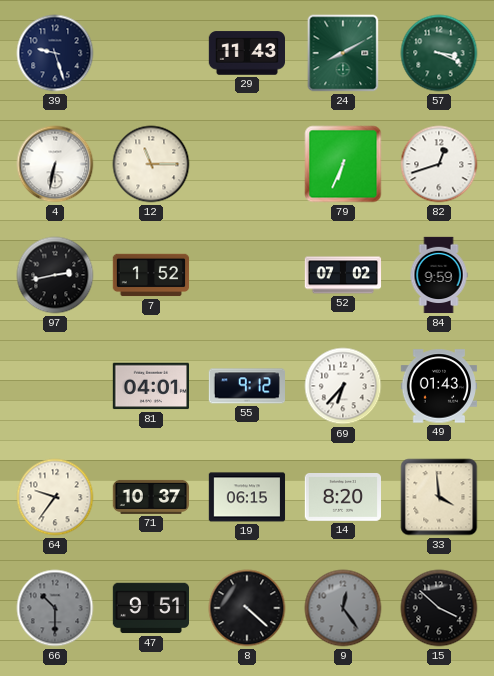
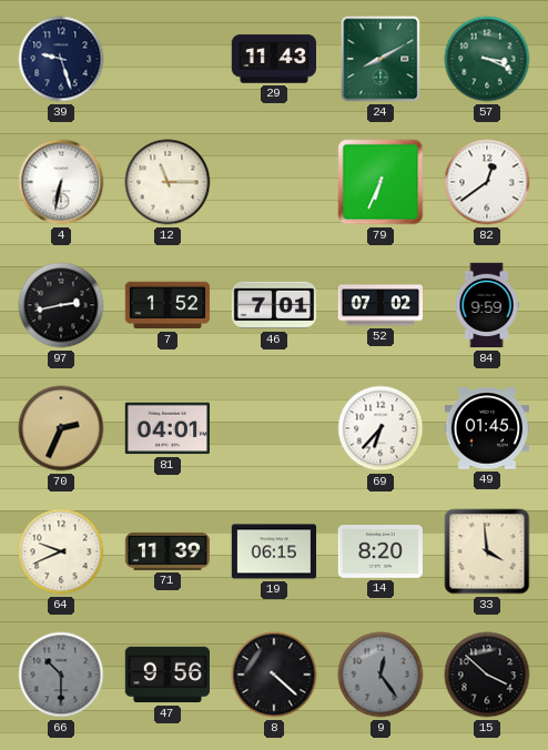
82: 12:42 -> 12:39 (487, 182)
46: none -> 7:01 (274, 305)
70: none -> 2:34 (61, 428)
55: 9:12 -> none (246, 386)
49: 01:43 -> 01:45 (487, 428)
64: 9:36 -> 9:41 (61, 551)
71: 10:37 -> 11:39 (166, 551)
47: 9:51 -> 9:56 (166, 675)
